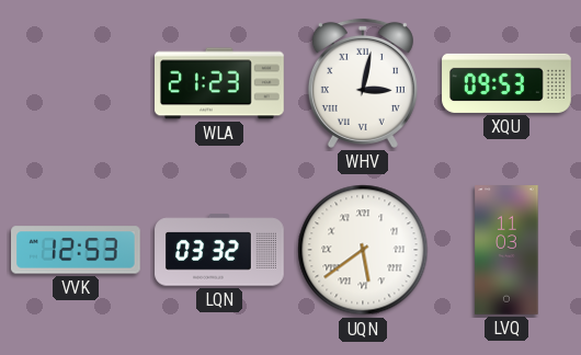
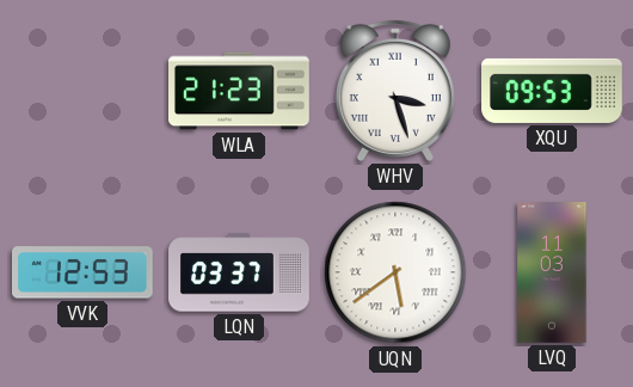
WHV: 3:02 -> 3:27 (395, 91)
LQN: 03:32 -> 03:37 (239, 272)
